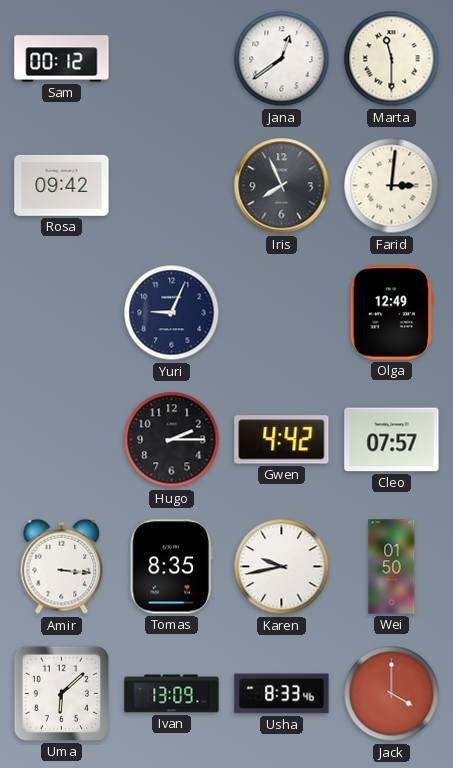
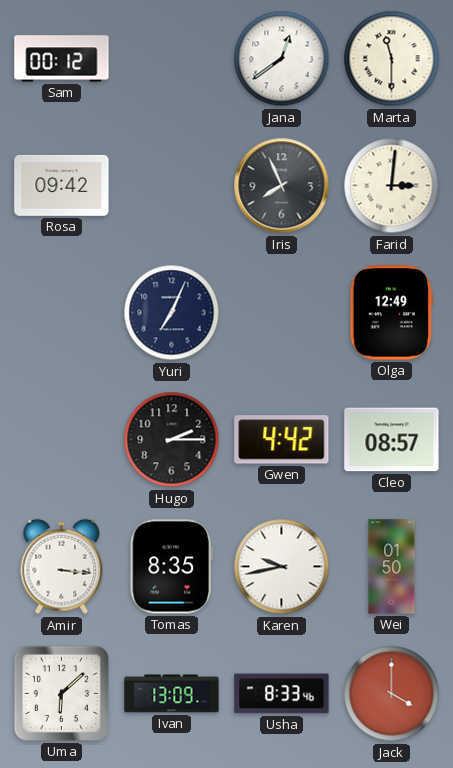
Yuri: 9:04 -> 7:04 (172, 313)
Cleo: 07:57 -> 08:57 (392, 440)
